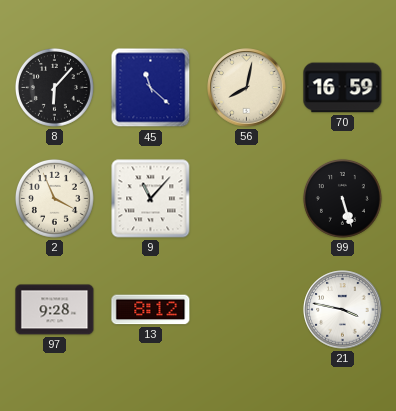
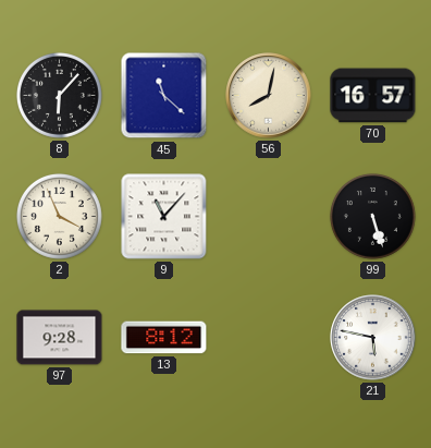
70: 16:59 -> 16:57 (373, 96)
21: 3:47 -> 5:47 (373, 338)
